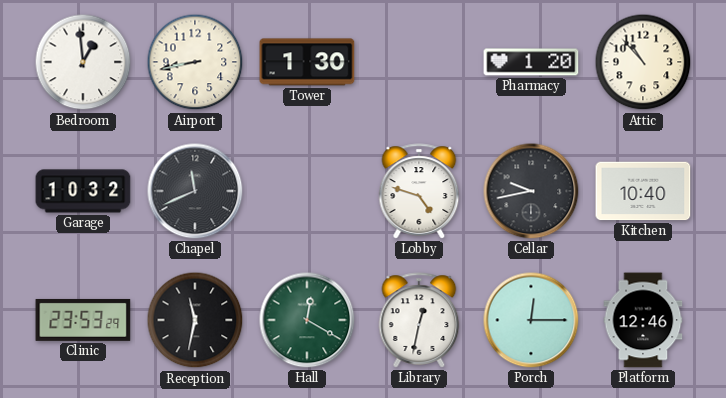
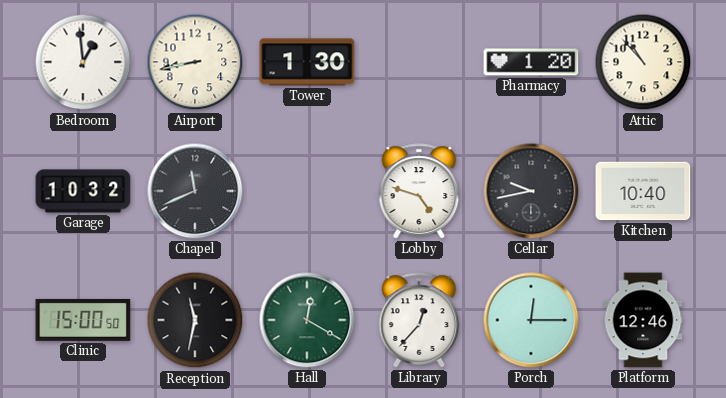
Clinic: 23:53 -> 15:00 (83, 320)
Library: 12:32 -> 12:37 (419, 320)
